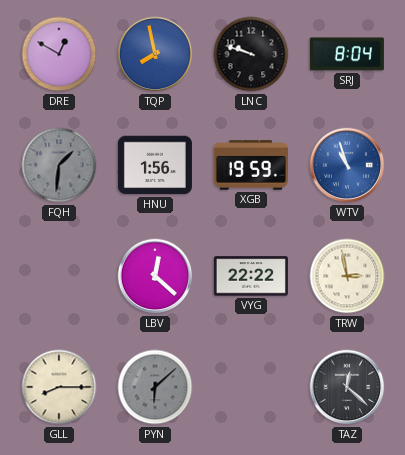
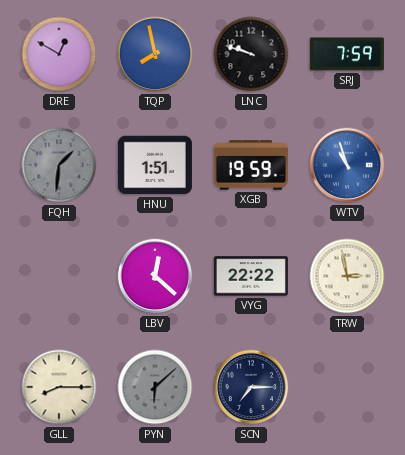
SRJ: 8:04 -> 7:59 (347, 54)
HNU: 1:56 -> 1:51 (155, 165)
SCN: none -> 7:15 (251, 387)
TAZ: 12:22 -> none (347, 387)
